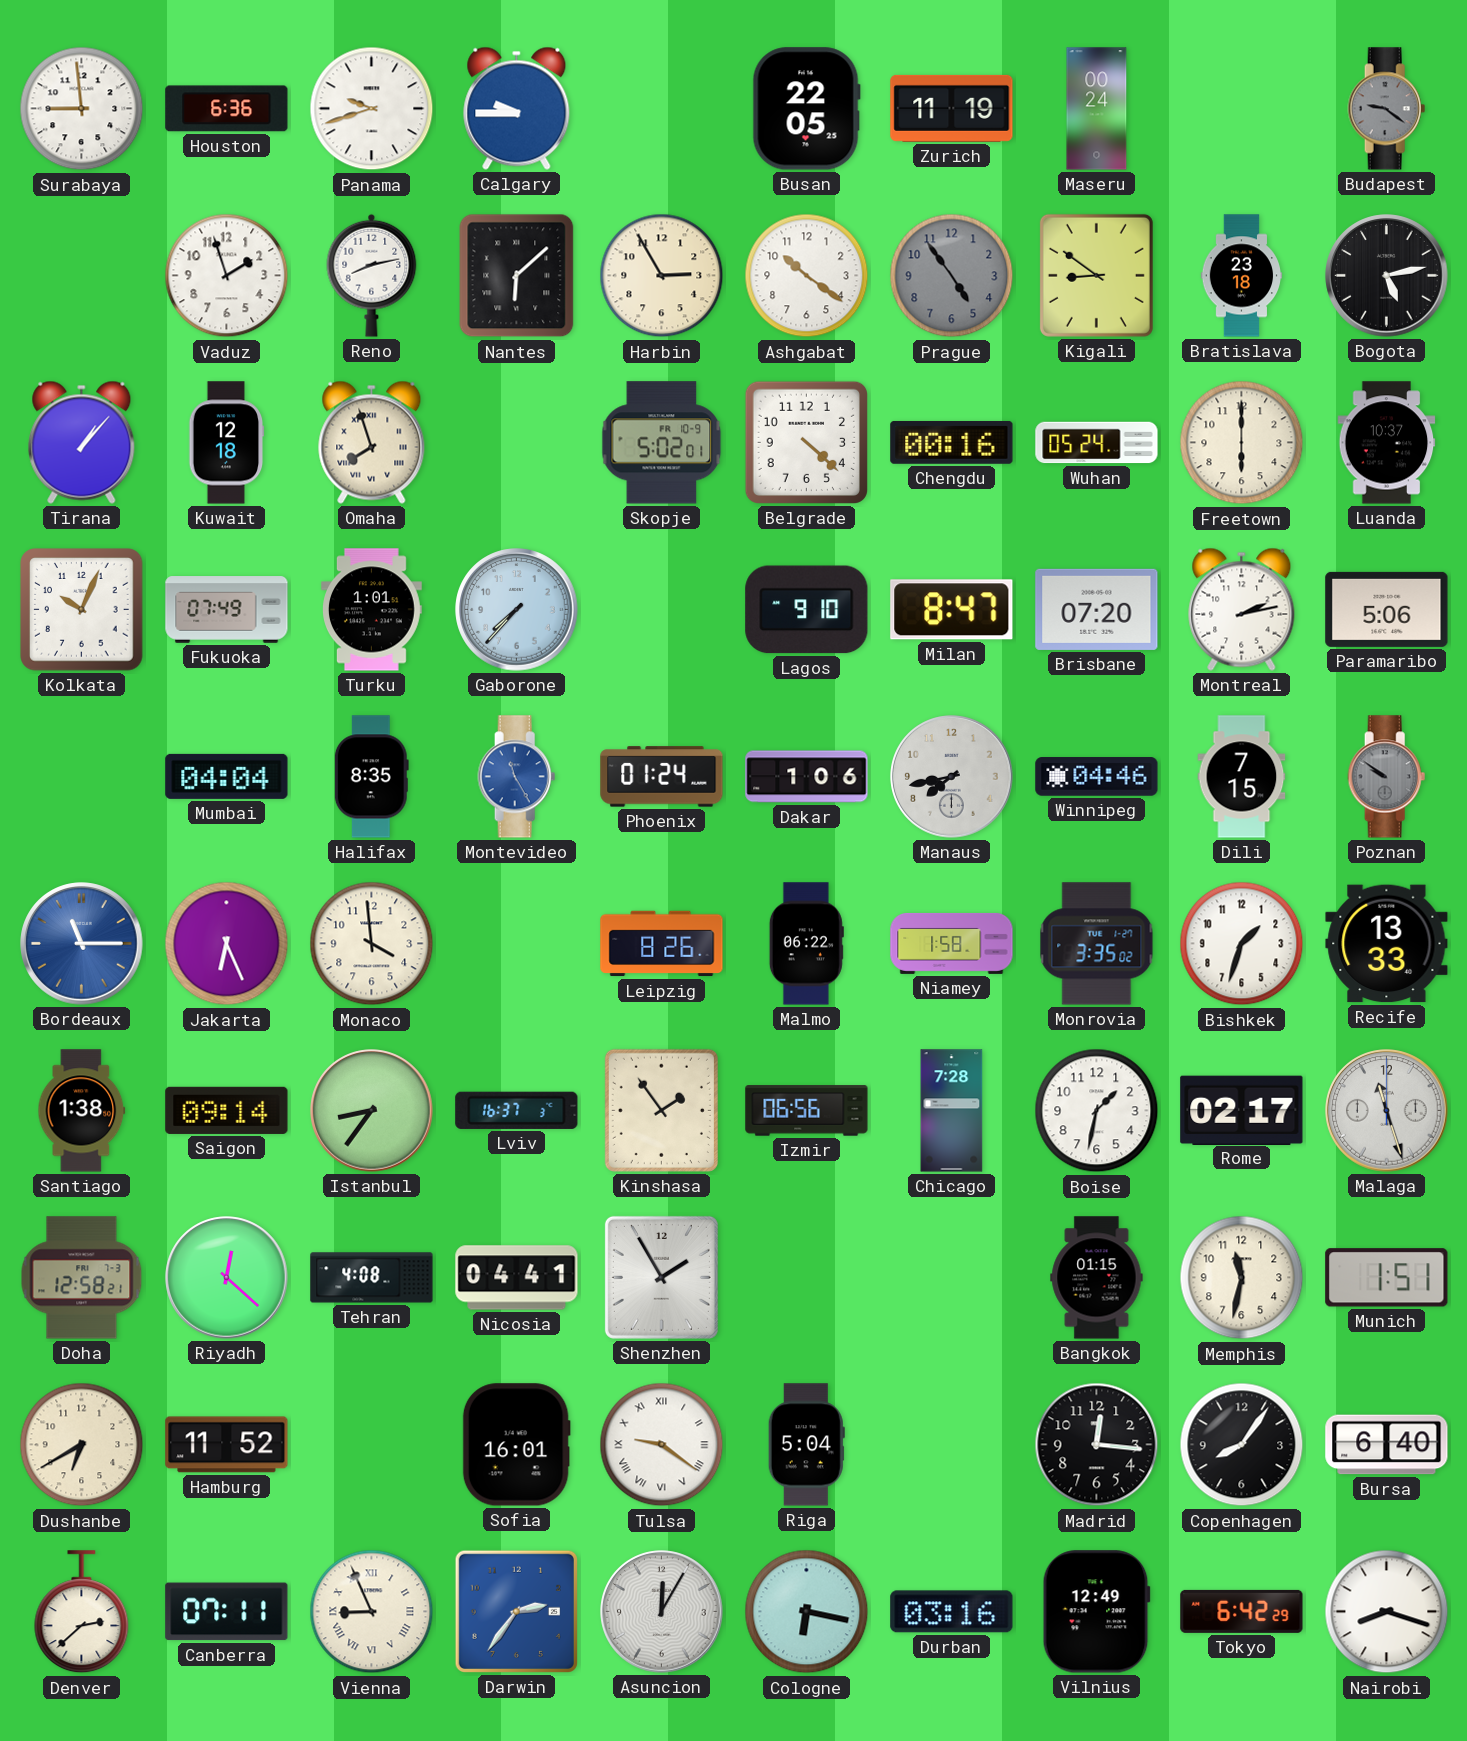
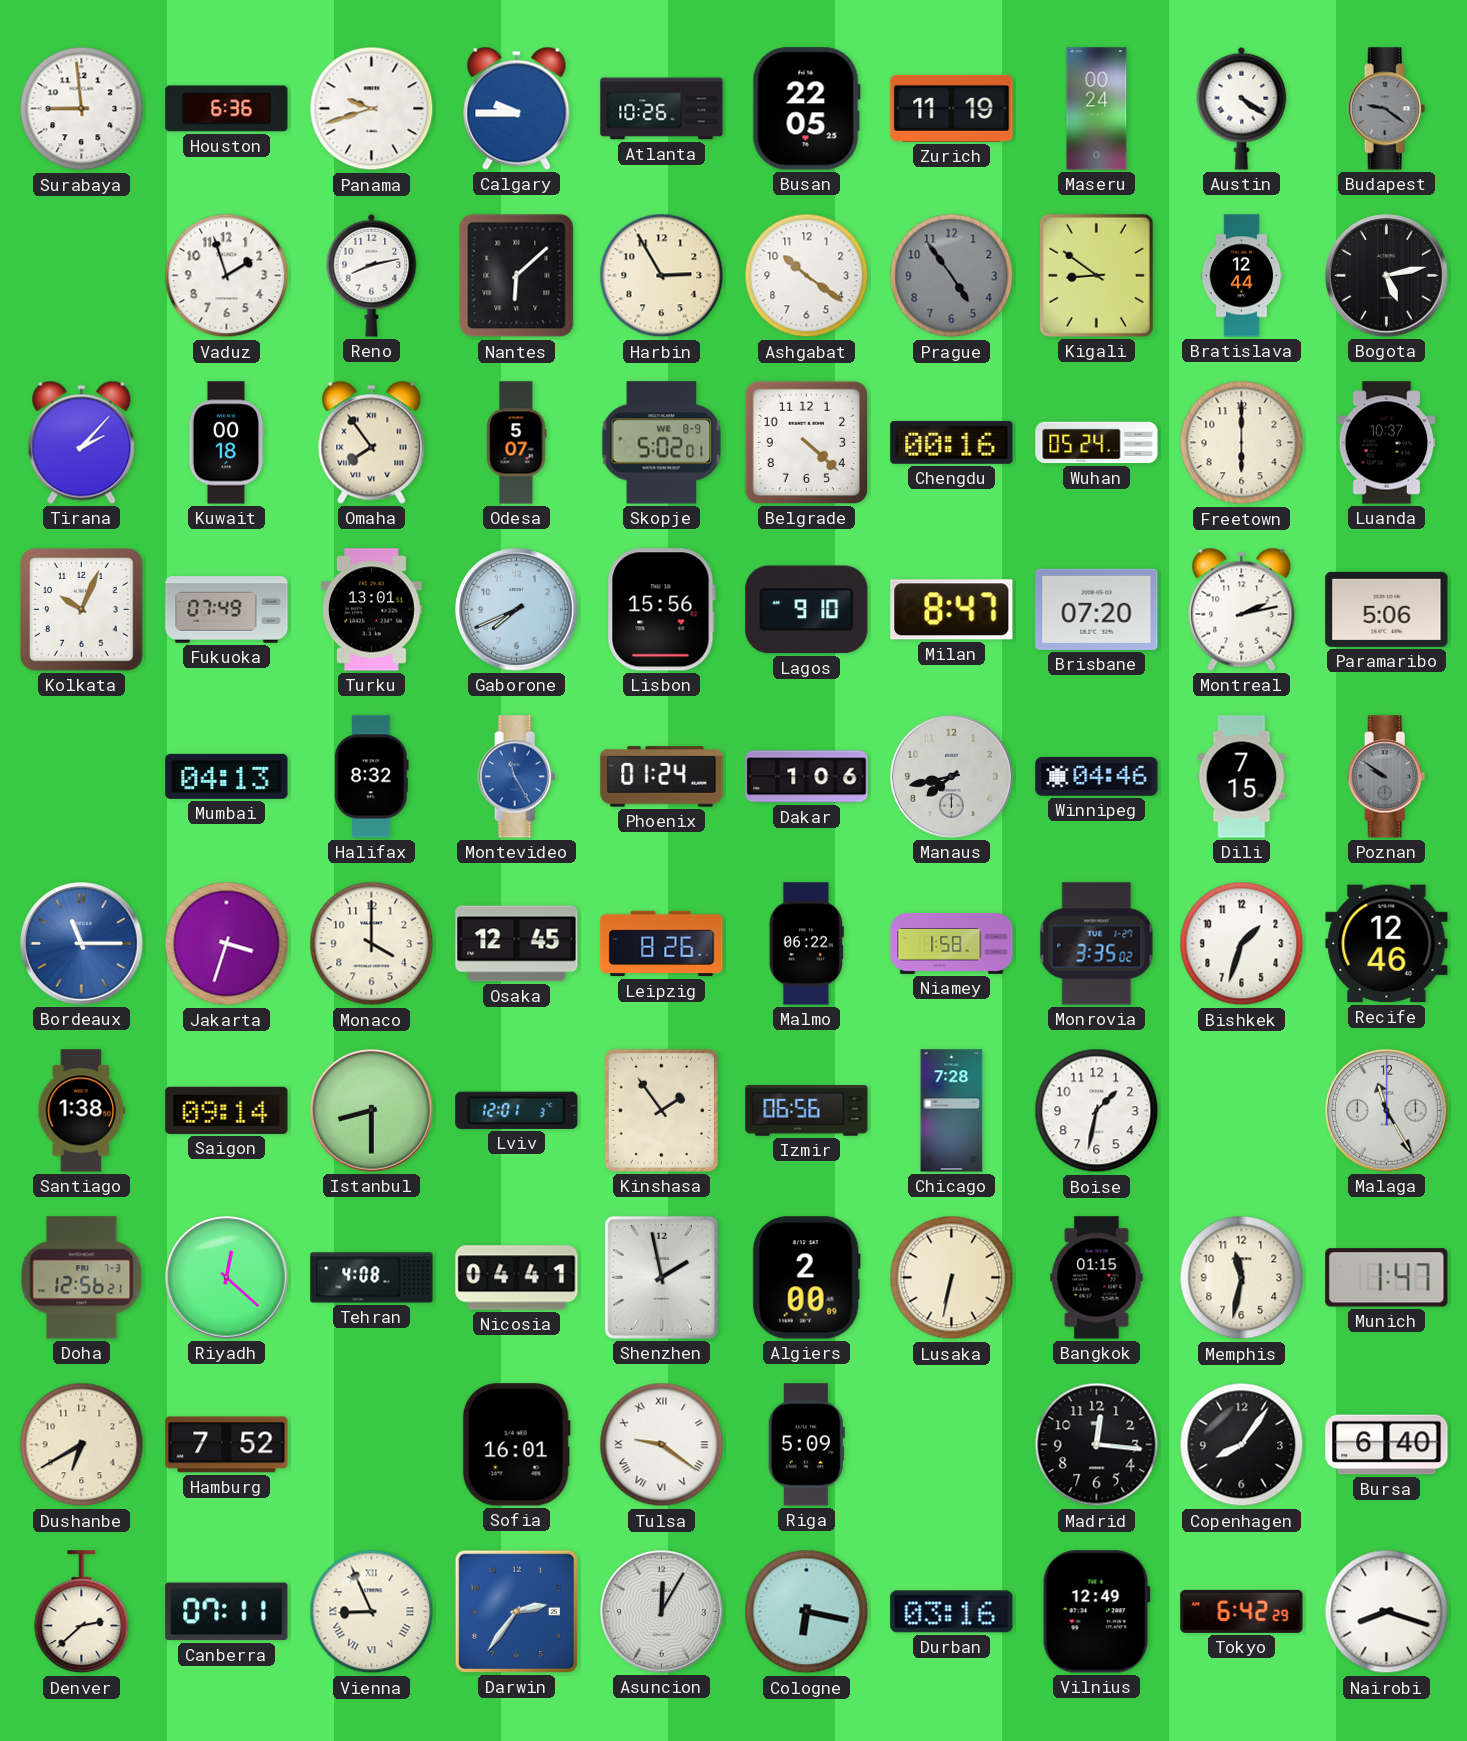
Atlanta: none -> 10:26 (662, 109)
Austin: none -> 4:21 (1242, 108)
Bratislava: 23:18 -> 12:44 (1242, 276)
Tirana: 1:07 -> 2:07 (82, 442)
Kuwait: 12:18 -> 00:18 (227, 443)
Omaha: 7:57 -> 7:54 (372, 442)
Odesa: none -> 5:07 (516, 443)
Skopje date: FR 10-9 -> WE 8-9 (662, 443)
Turku: 1:01 -> 13:01 (372, 610)
Gaborone: 7:37 -> 7:41 (517, 610)
Lisbon: none -> 15:56 (661, 610)
Mumbai: 04:04 -> 04:13 (227, 776)
Halifax: 8:35 -> 8:32 (371, 777)
Jakarta: 6:26 -> 3:33 (227, 944)
Monaco: 3:59 -> 4:00 (372, 944)
Osaka: none -> 12:45 (517, 944)
Recife: 13:33 -> 12:46 (1387, 944)
Istanbul: 8:36 -> 8:30 (372, 1111)
Lviv: 16:37 -> 12:01 (517, 1110)
Rome: 02:17 -> none (1242, 1110)
Malaga: 11:27 -> 11:25 (1387, 1111)
Doha: 12:58 -> 12:56 (82, 1278)
Shenzhen: 1:55 -> 1:58 (661, 1277)
Algiers: none -> 2:00 (806, 1278)
Lusaka: none -> 6:32 (952, 1278)
Munich: 1:51 -> 1:47 (1387, 1278)
Hamburg: 11:52 -> 7:52 (227, 1445)
Riga: 5:04 -> 5:09 (806, 1445)
